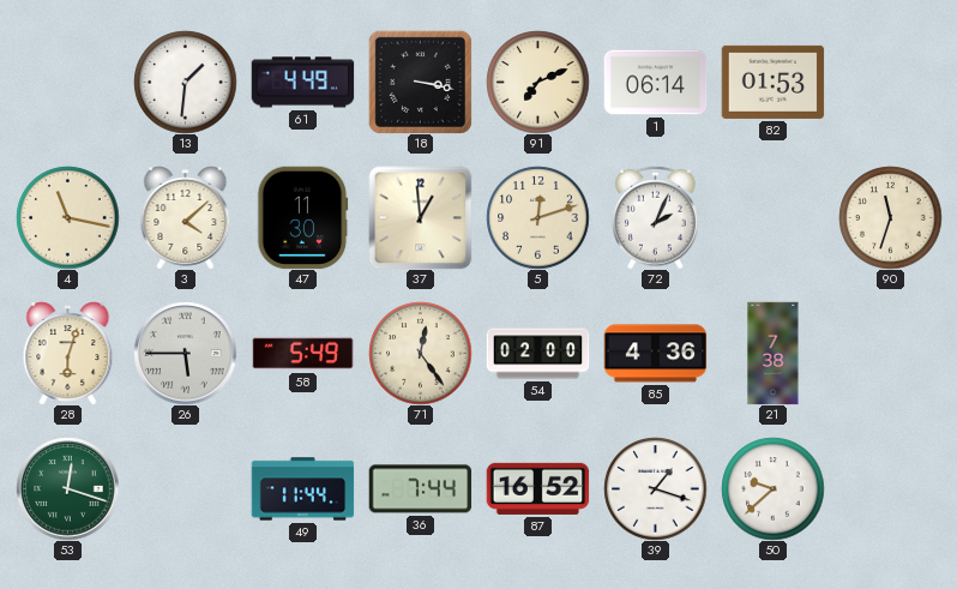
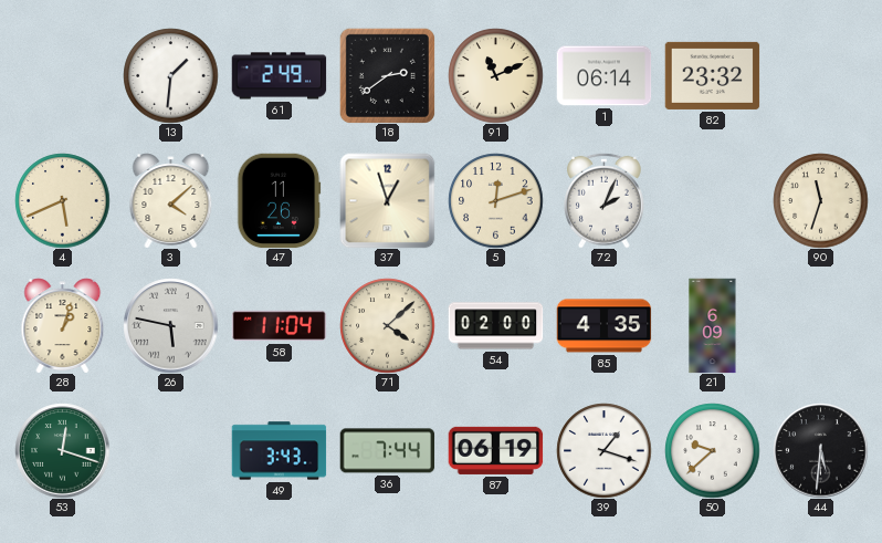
61: 4:49 -> 2:49 (279, 76)
18: 3:17 -> 2:39 (387, 75)
91: 7:11 -> 11:11 (495, 75)
82: 01:53 -> 23:32 (712, 75)
4: 11:17 -> 5:41 (62, 200)
47: 11:30 -> 11:26 (280, 200)
37: 12:59 -> 12:57 (387, 200)
28: 6:03 -> 1:03 (63, 325)
26: 5:45 -> 5:47 (170, 325)
58: 5:49 -> 11:04 (279, 326)
71: 12:24 -> 4:08 (387, 325)
85: 4:36 -> 4:35 (603, 326)
21: 7:38 -> 6:09 (713, 325)
49: 11:44 -> 3:43 (279, 451)
87: 16:52 -> 06:19 (495, 450)
44: none -> 5:31 (820, 450)
